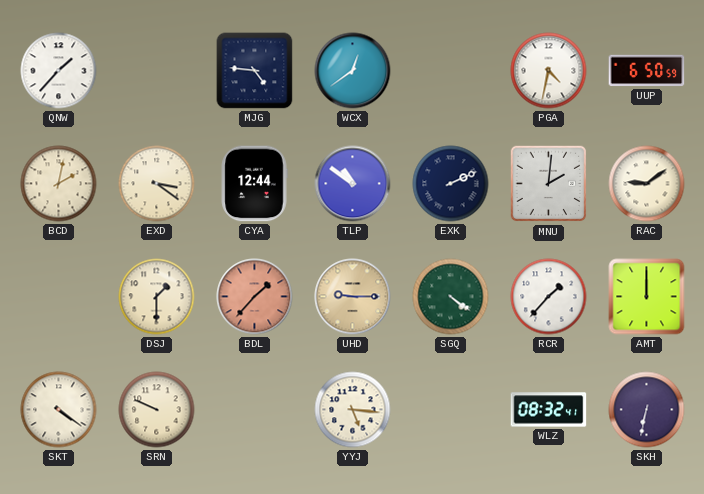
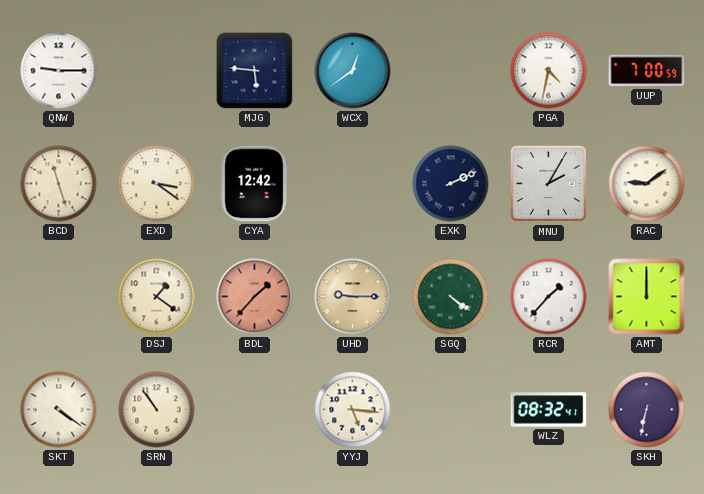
QNW: 1:37 -> 9:15 (59, 71)
MJG: 4:46 -> 5:46 (255, 71)
UUP: 6:50 -> 7:00 (647, 71)
BCD: 2:02 -> 11:27 (59, 184)
CYA: 12:44 -> 12:42 (254, 184)
TLP: 10:51 -> none (353, 184)
MNU: 2:01 -> 2:05 (549, 184)
DSJ: 1:30 -> 1:21 (157, 297)
SRN: 9:49 -> 10:54 (157, 410)
